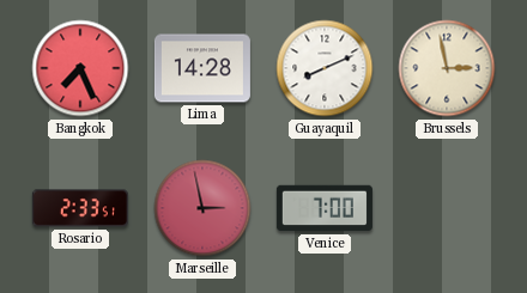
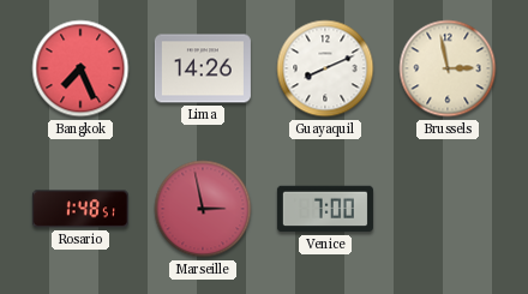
Lima: 14:28 -> 14:26 (203, 68)
Rosario: 2:33 -> 1:48 (80, 209)
